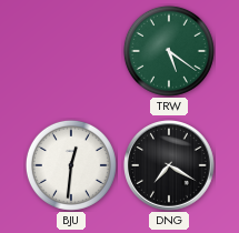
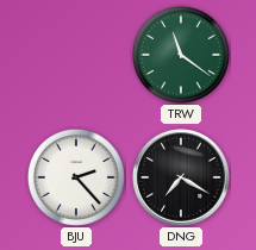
TRW: 5:21 -> 11:21 (181, 55)
BJU: 12:31 -> 2:23 (76, 177)
